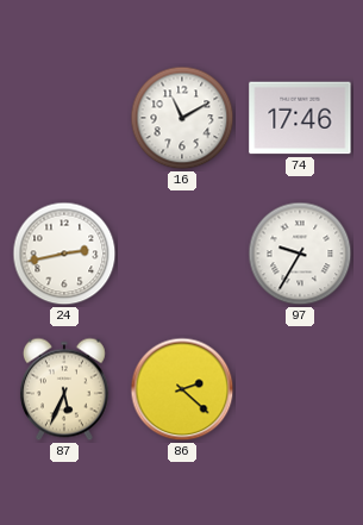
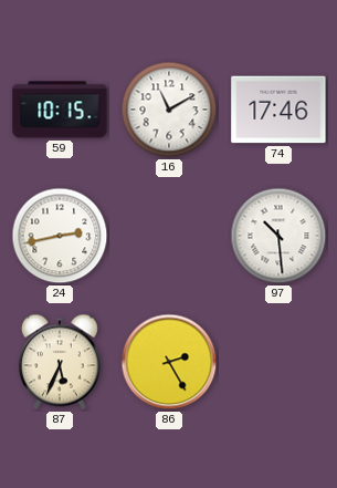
59: none -> 10:15 (60, 110)
97: 9:35 -> 10:29 (278, 236)
86: 2:22 -> 2:25 (169, 362)
